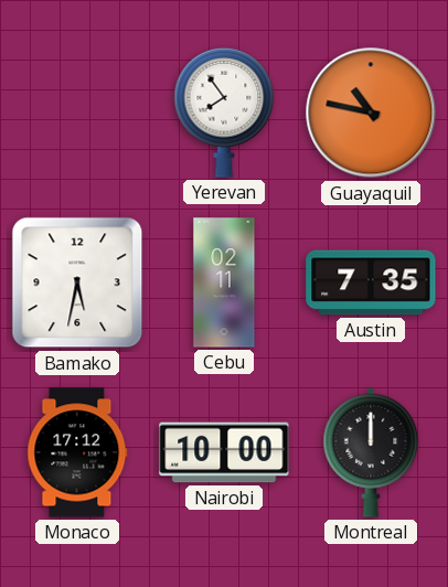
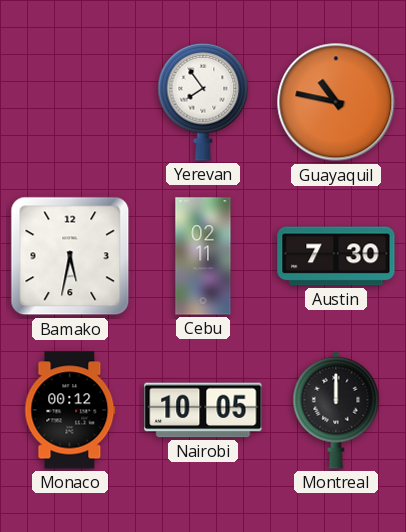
Austin: 7:35 -> 7:30 (336, 256)
Monaco: 17:12 -> 00:12 (70, 410)
Nairobi: 10:00 -> 10:05 (203, 410)
